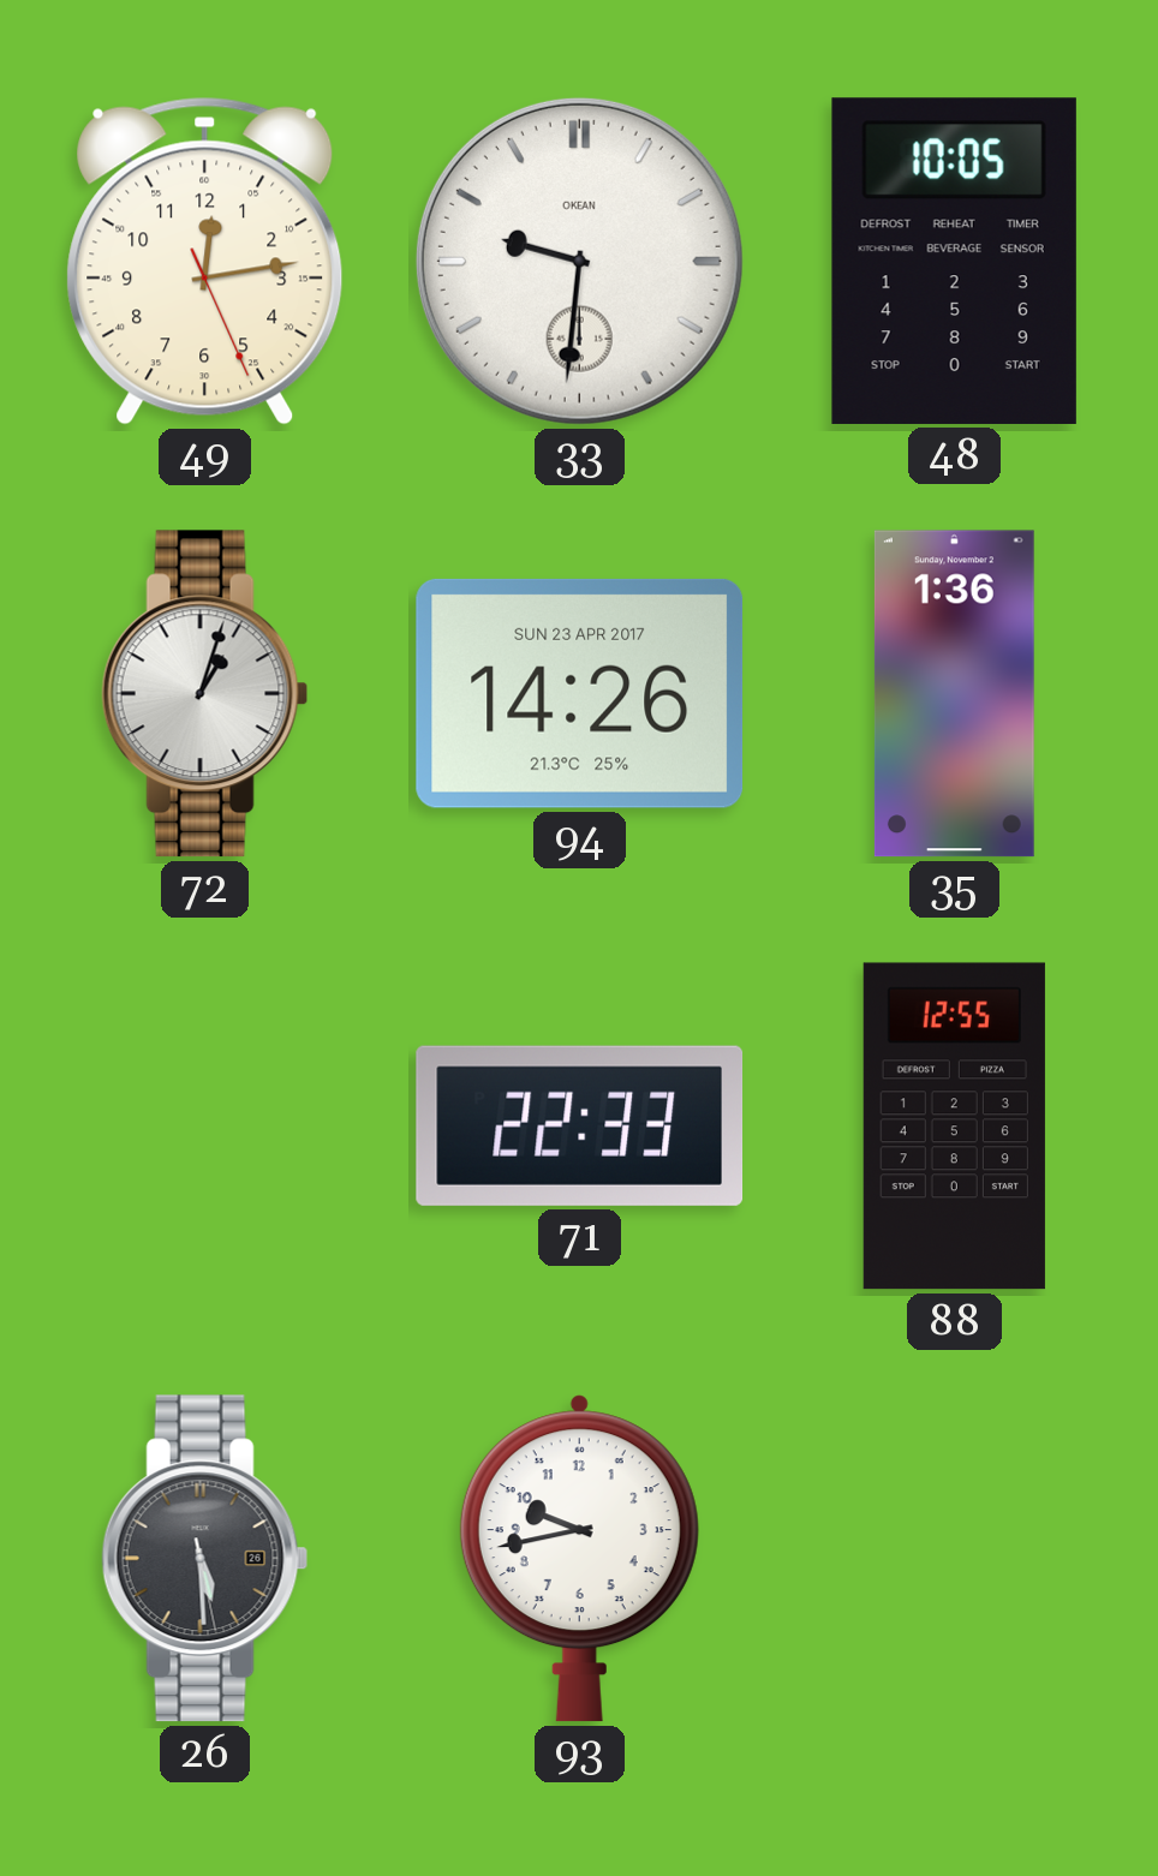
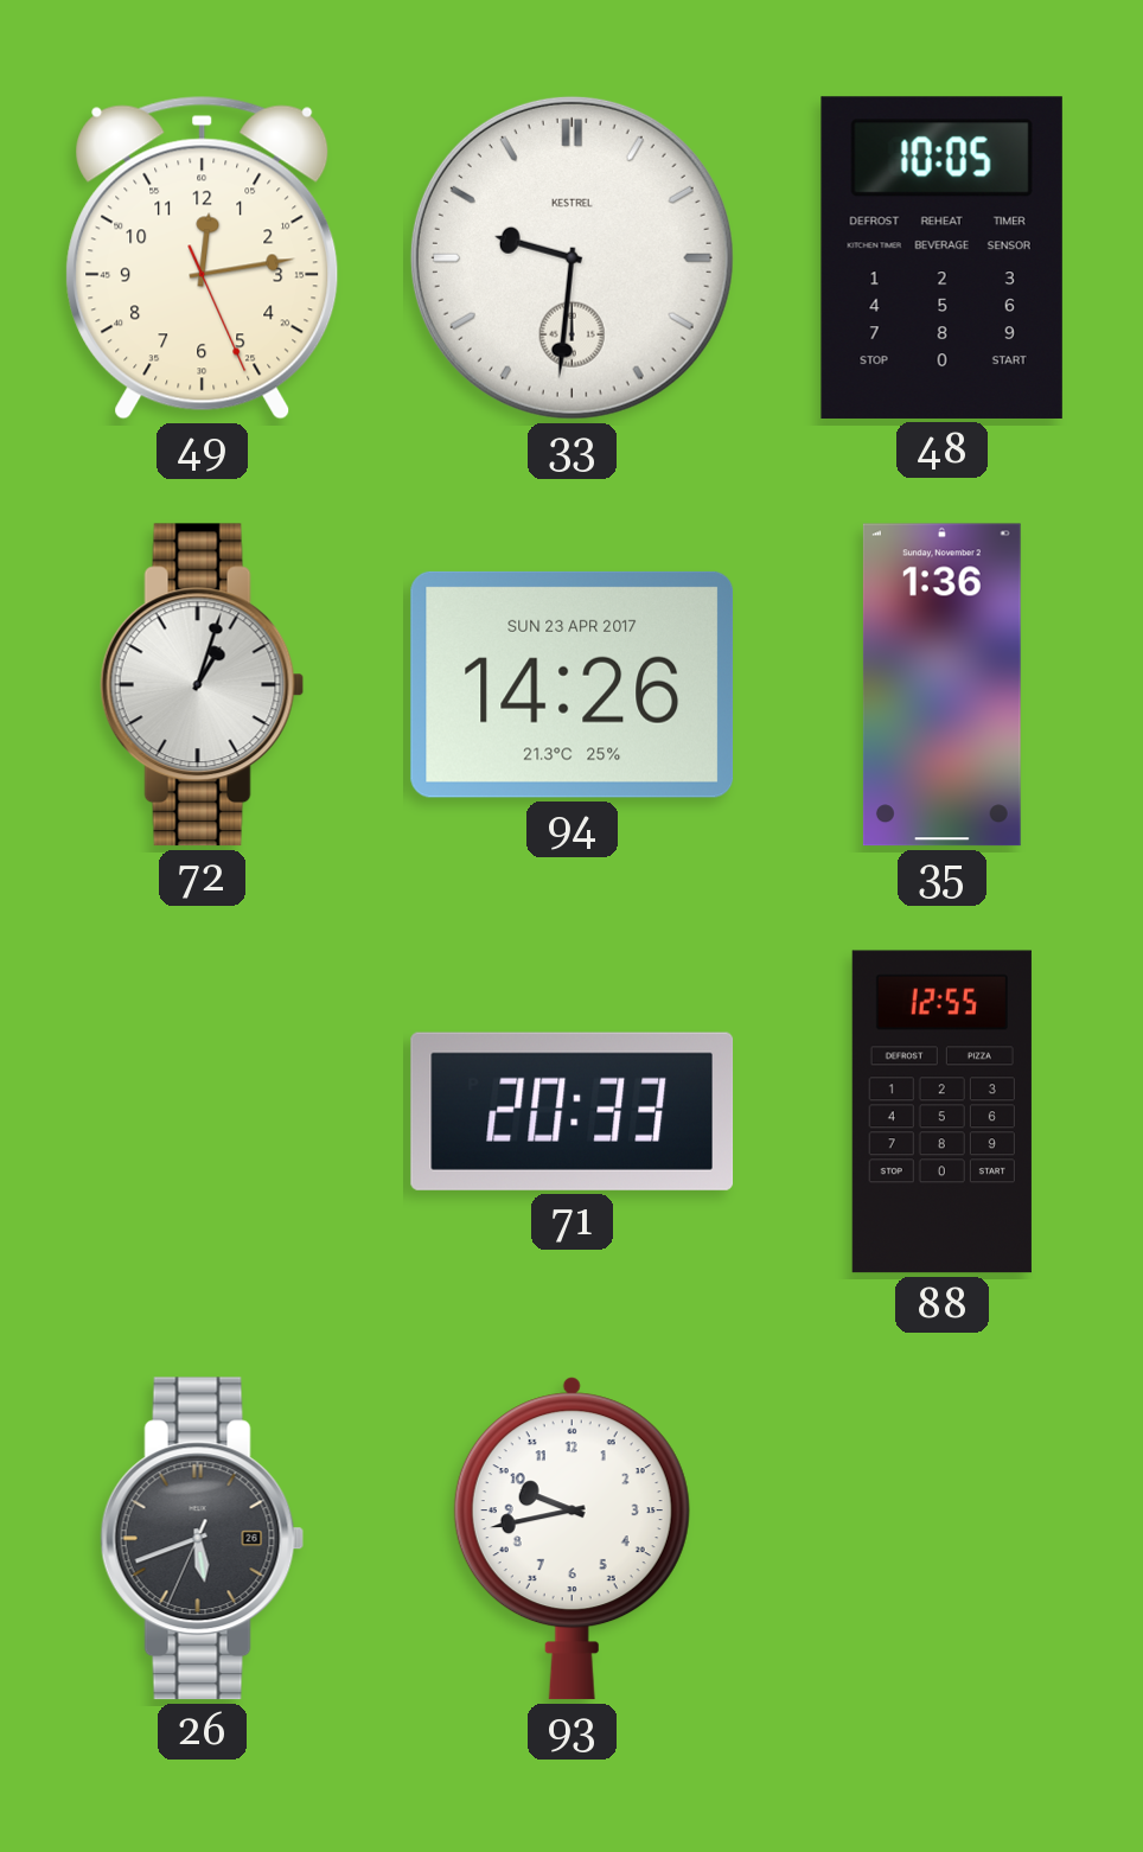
33 brand: OKEAN -> KESTREL (571, 257)
71: 22:33 -> 20:33 (573, 1111)
26: 5:29 -> 5:41 (203, 1539)
